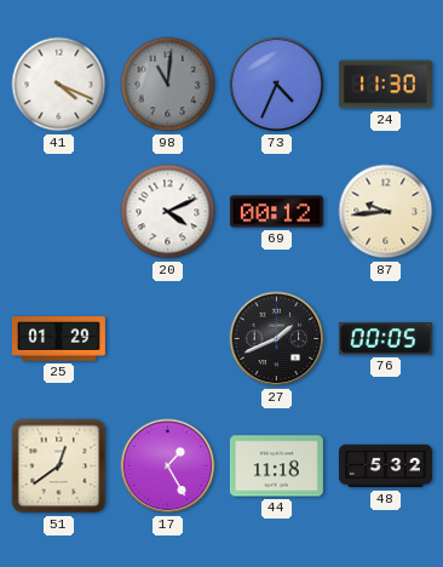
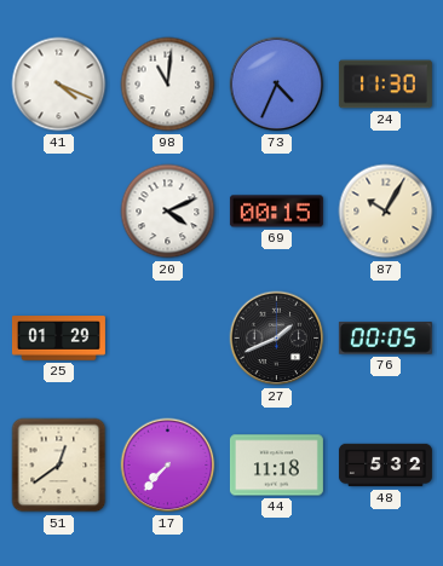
98 dial: grey -> white (168, 85)
69: 00:12 -> 00:15 (276, 212)
87: 9:44 -> 10:05 (386, 212)
17: 1:25 -> 7:37 (168, 466)
